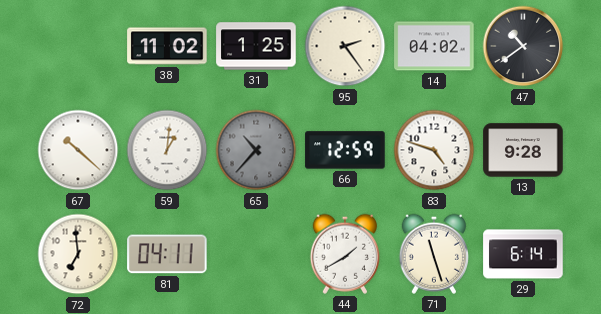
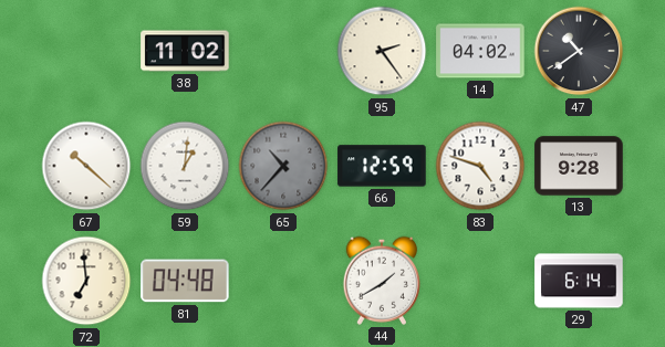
31: 1:25 -> none (256, 46)
81: 04:11 -> 04:48 (185, 281)
71: 11:27 -> none (433, 254)
